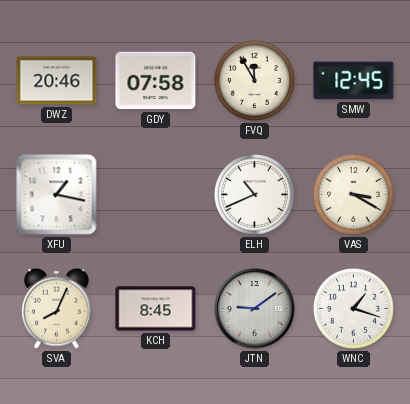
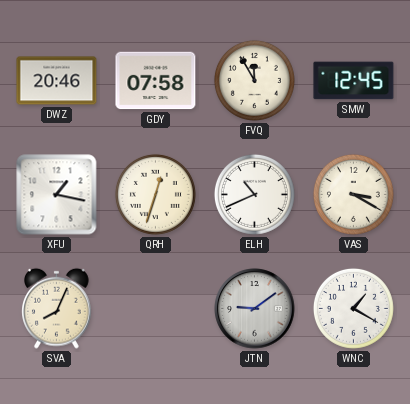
QRH: none -> 12:33 (155, 194)
KCH: 8:45 -> none (156, 309)
WNC: 1:18 -> 1:20 (353, 308)
